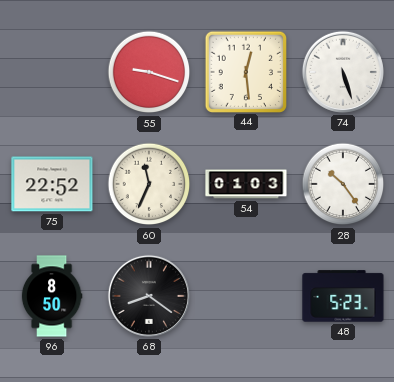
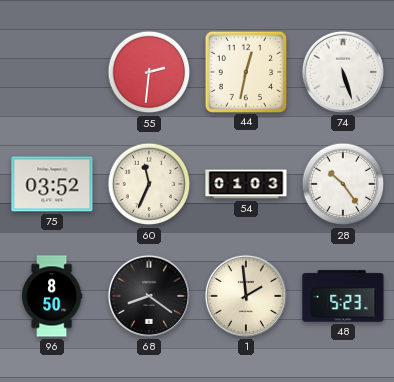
55: 9:18 -> 2:31 (149, 72)
44: 12:29 -> 12:32 (245, 71)
75: 22:52 -> 03:52 (52, 184)
1: none -> 1:59 (246, 296)
